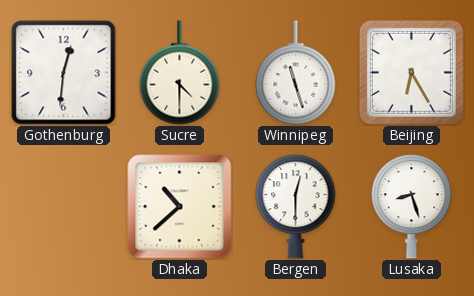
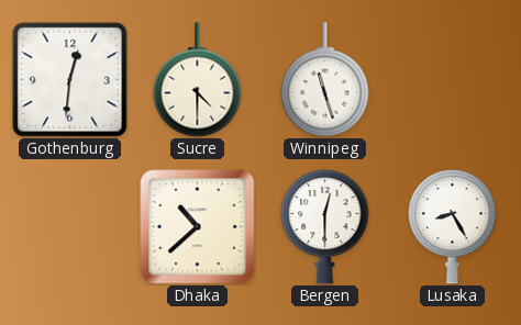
Beijing: 6:25 -> none (411, 72)
Lusaka: 8:27 -> 8:25 (453, 227)
